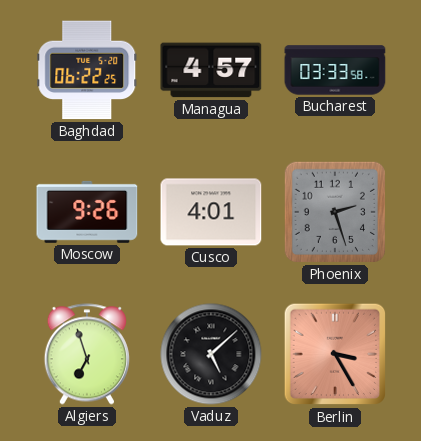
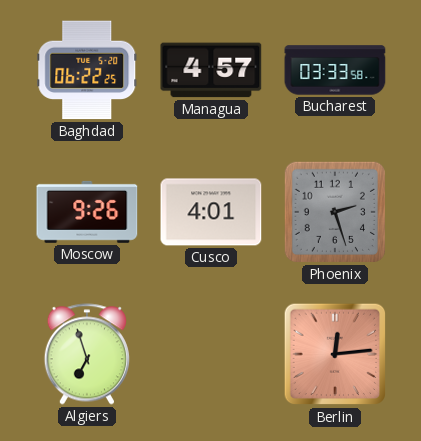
Vaduz: 5:08 -> none (211, 354)
Berlin: 3:25 -> 12:14 (335, 354)
